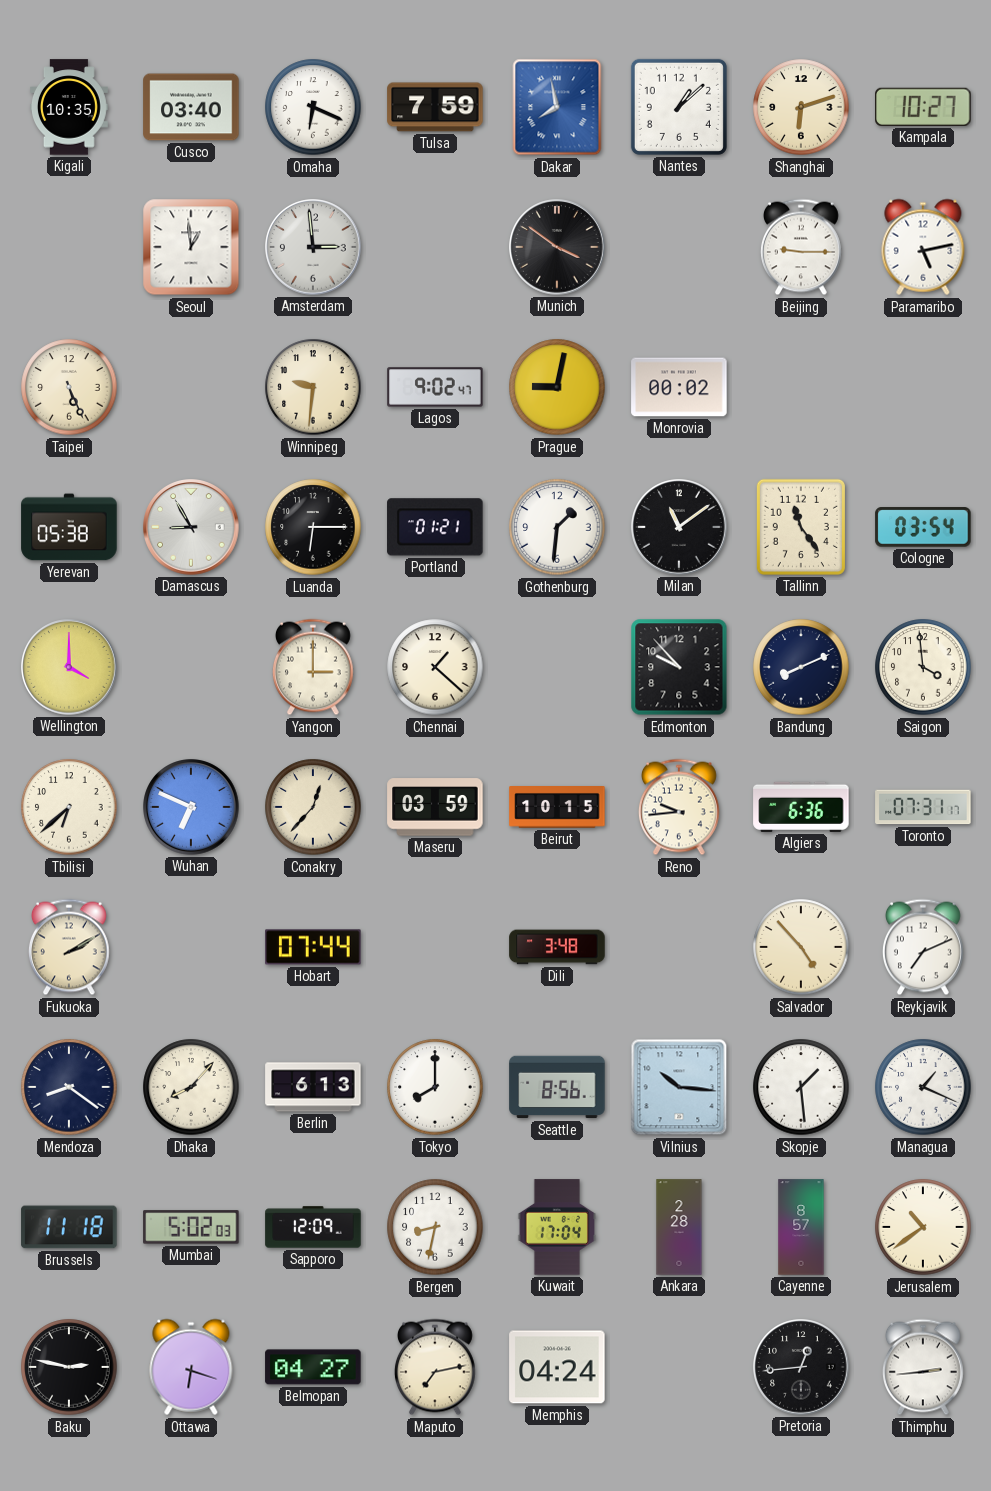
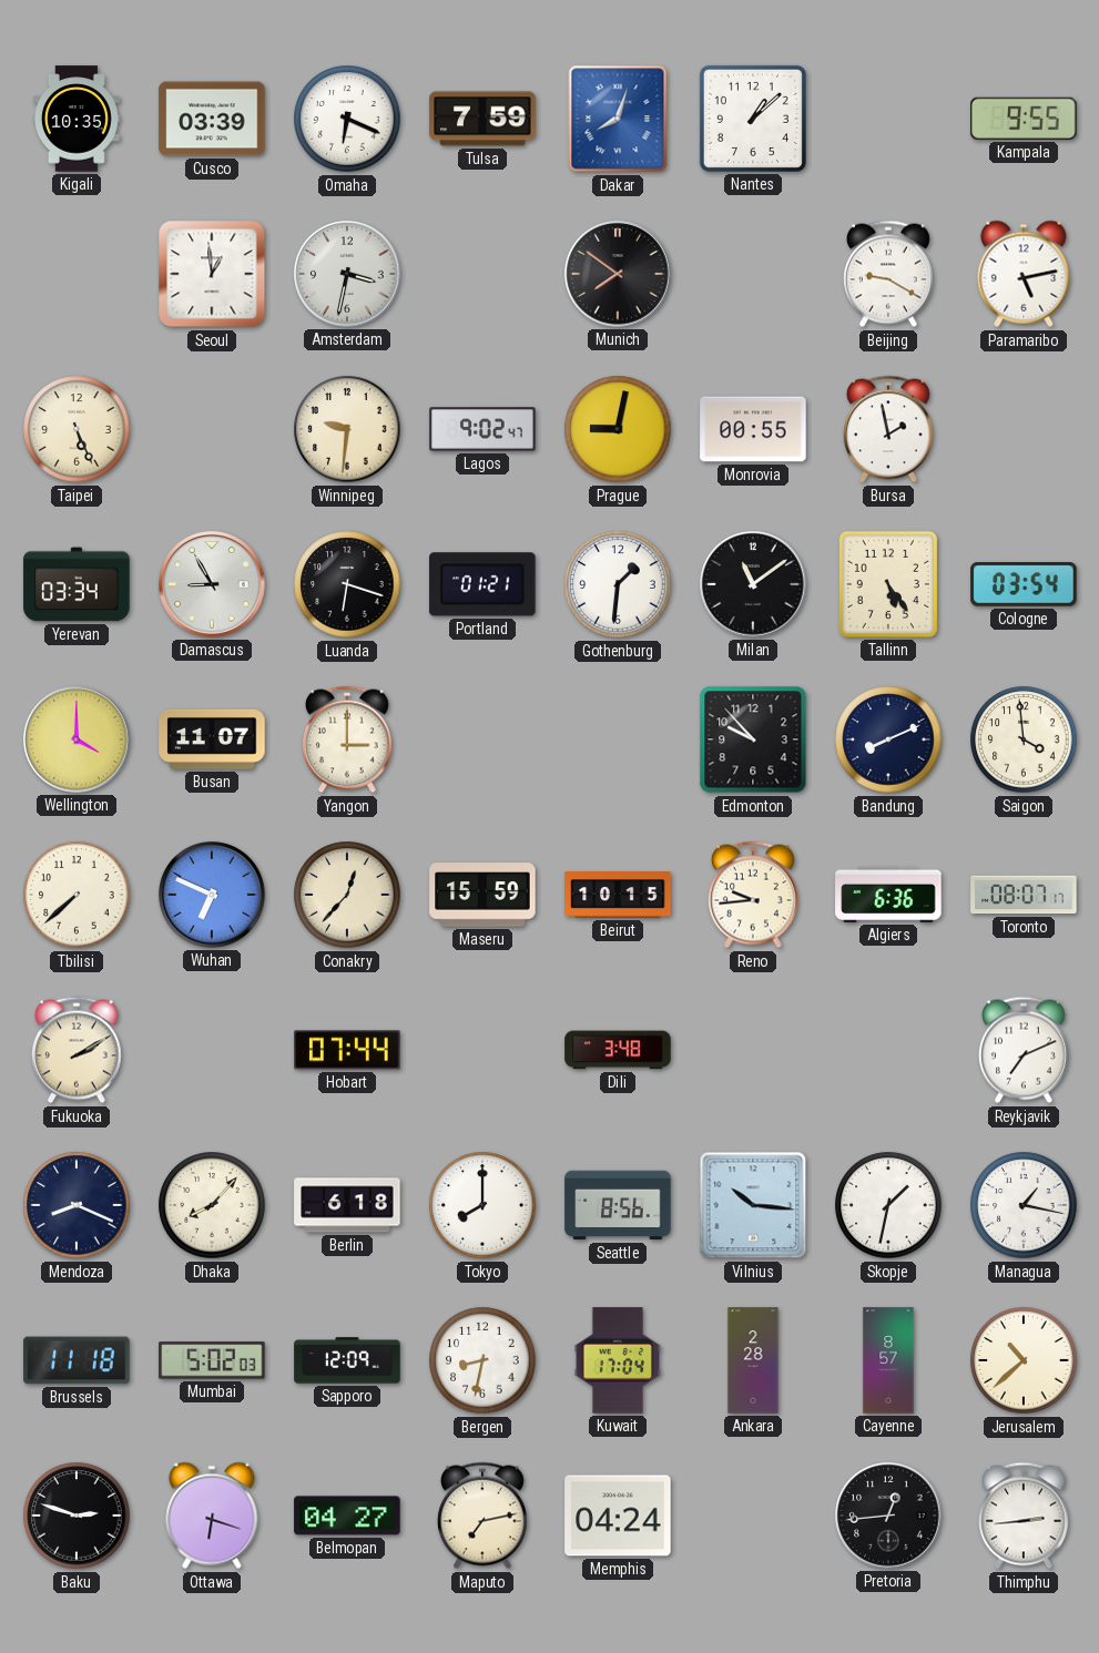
Cusco: 03:40 -> 03:39 (212, 119)
Dakar: 7:58 -> 8:03 (618, 119)
Shanghai: 6:12 -> none (801, 107)
Kampala: 10:27 -> 9:55 (1024, 119)
Amsterdam: 2:59 -> 3:32 (347, 274)
Munich: 3:51 -> 7:51 (618, 274)
Beijing: 9:15 -> 9:20 (888, 274)
Monrovia: 00:02 -> 00:55 (753, 429)
Bursa: none -> 1:58 (888, 429)
Yerevan: 05:38 -> 03:34 (77, 584)
Luanda: 6:15 -> 6:18 (347, 584)
Tallinn: 11:24 -> 5:24 (888, 584)
Busan: none -> 11:07 (212, 739)
Chennai: 1:22 -> none (435, 667)
Tbilisi: 6:38 -> 7:38 (77, 895)
Maseru: 03:59 -> 15:59 (482, 895)
Toronto: 07:31 -> 08:07 (1024, 895)
Salvador: 4:53 -> none (801, 947)
Mendoza: 8:21 -> 8:19 (77, 1205)
Berlin: 6:13 -> 6:18 (347, 1205)
Skopje: 1:29 -> 1:32 (888, 1205)
Managua: 1:19 -> 1:17 (1024, 1205)
Jerusalem: 10:39 -> 10:38 (1024, 1360)
Baku: 2:47 -> 2:48 (77, 1516)
